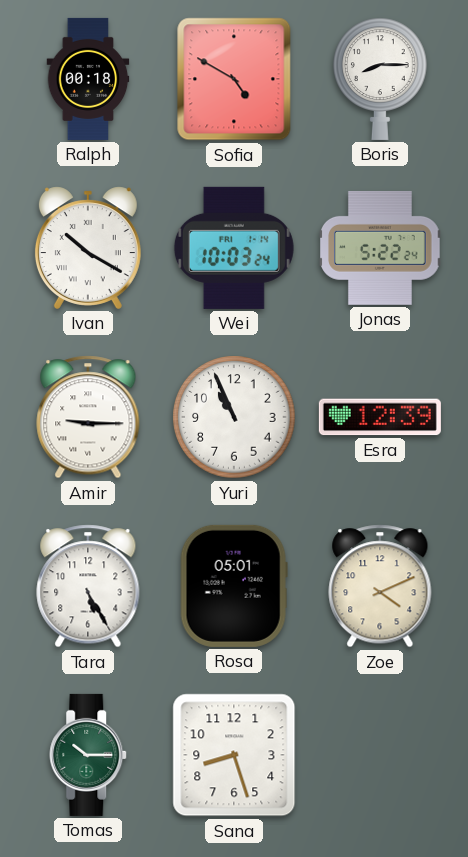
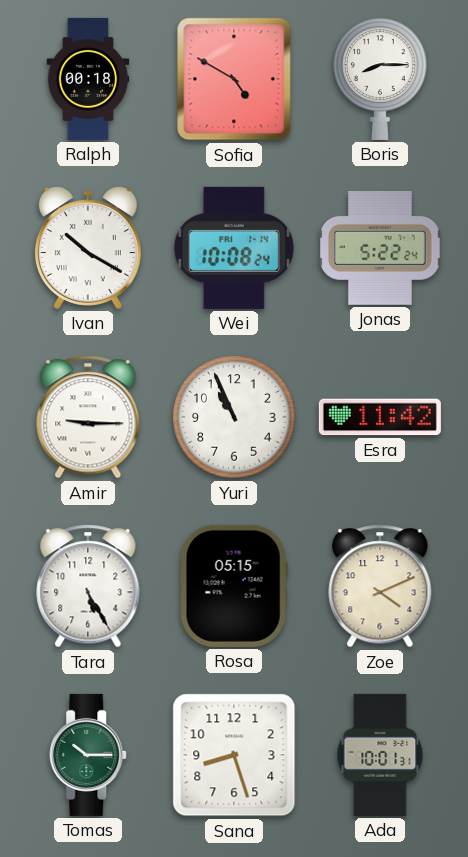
Wei: 10:03 -> 10:08 (234, 248)
Esra: 12:39 -> 11:42 (380, 417)
Rosa: 05:01 -> 05:15 (234, 586)
Ada: none -> 10:01 (380, 755)
